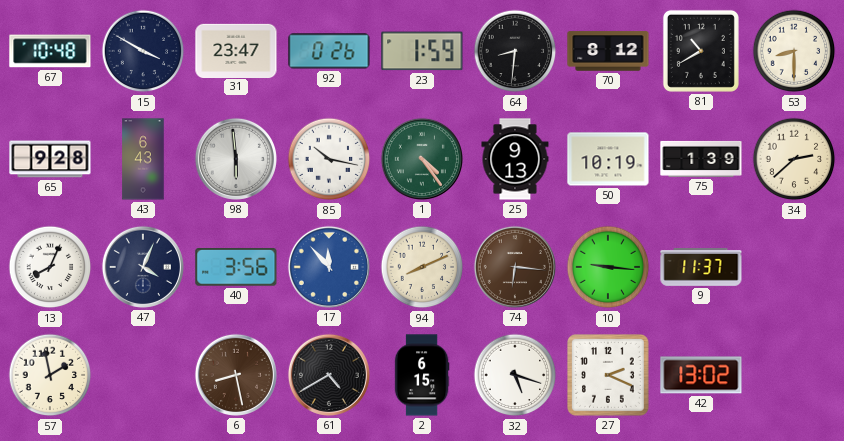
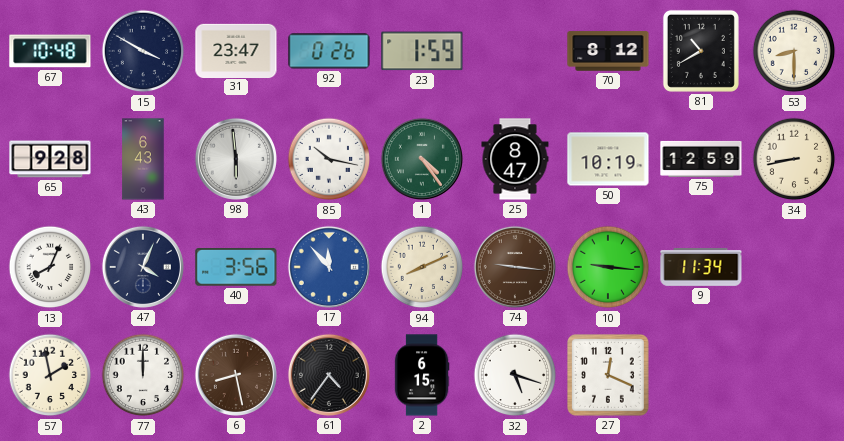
64: 8:31 -> none (515, 51)
25: 9:13 -> 8:47 (515, 159)
75: 1:39 -> 12:59 (701, 159)
34: 2:38 -> 8:43 (794, 159)
74: 6:16 -> 9:16 (515, 267)
9: 11:37 -> 11:34 (701, 268)
77: none -> 12:00 (143, 375)
61: 4:40 -> 4:36 (329, 375)
27: 2:19 -> 12:19 (609, 376)
42: 13:02 -> none (701, 375)
